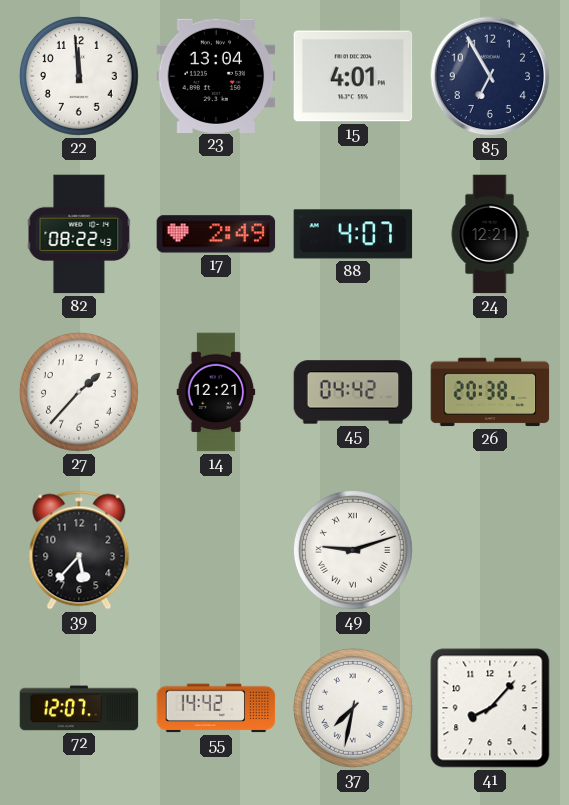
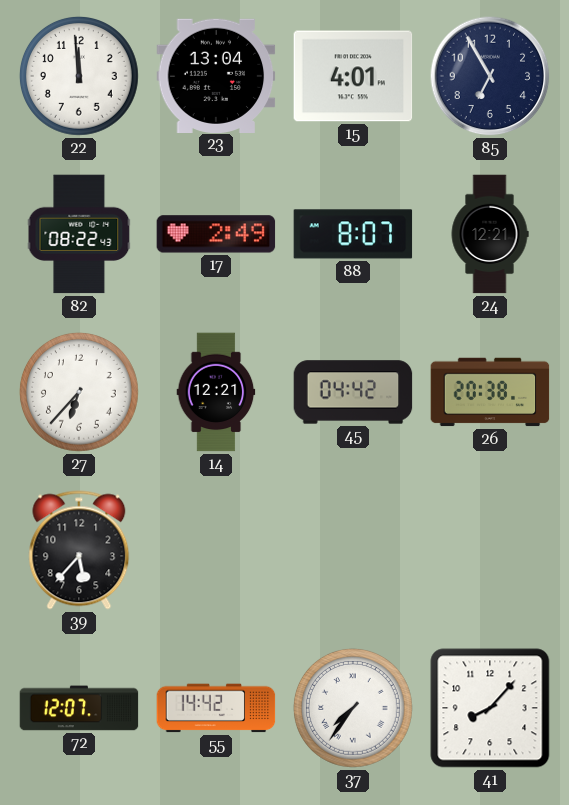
88: 4:07 -> 8:07 (353, 234)
27: 1:37 -> 6:37 (79, 392)
49: 9:12 -> none (353, 550)
37: 7:32 -> 7:36 (353, 708)
